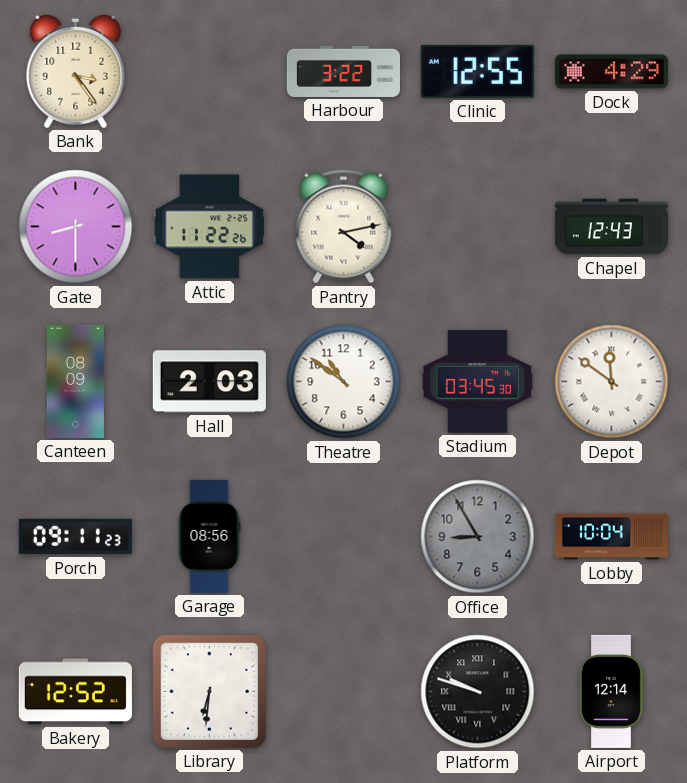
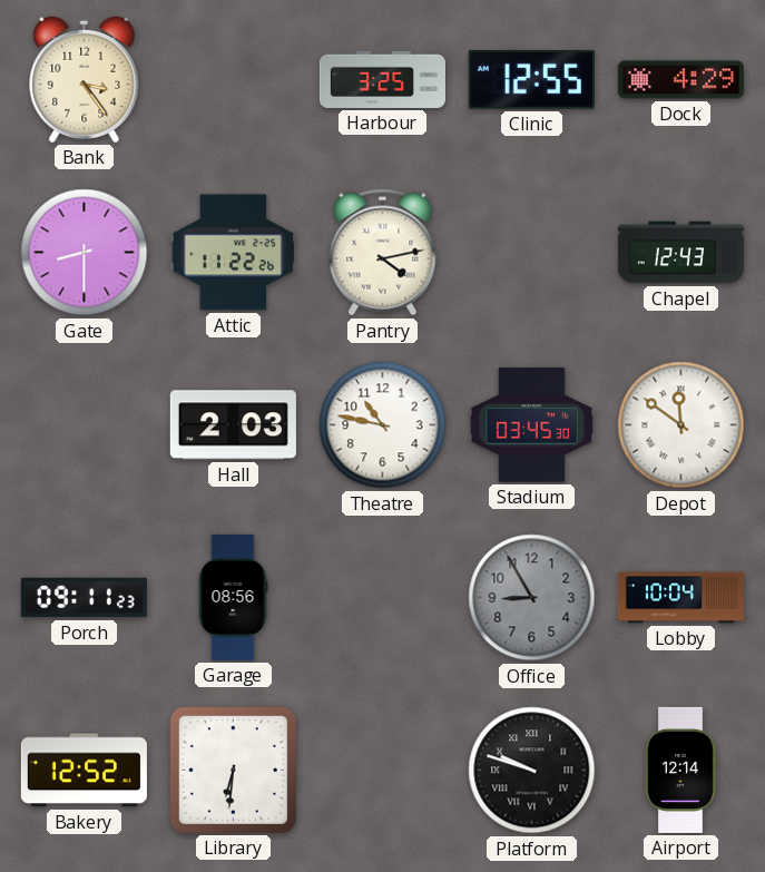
Harbour: 3:22 -> 3:25 (382, 79)
Canteen: 08:09 -> none (75, 381)
Theatre: 10:51 -> 10:47 (383, 425)
